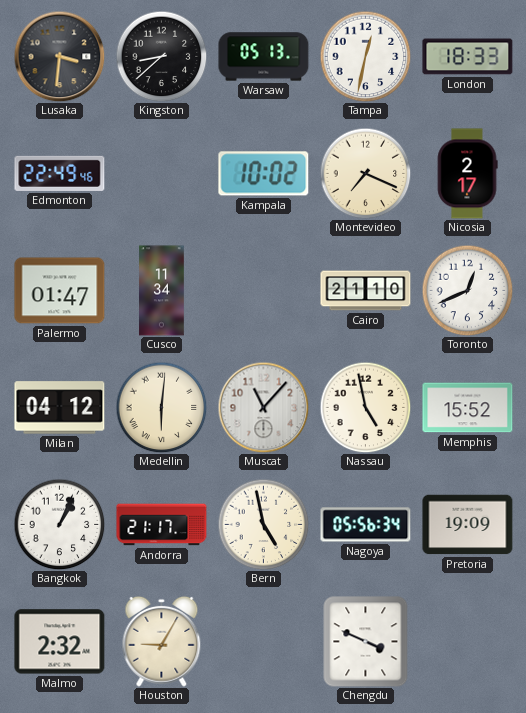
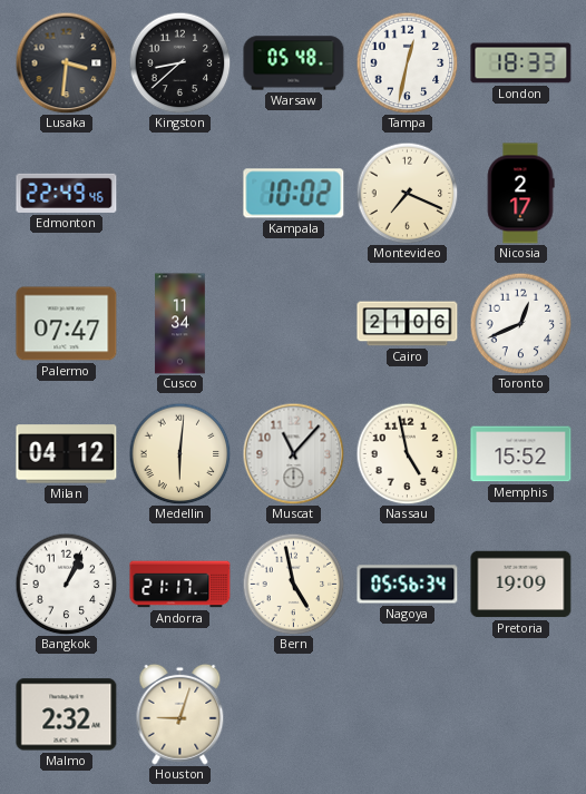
Warsaw: 05:13 -> 05:48 (294, 63)
Palermo: 01:47 -> 07:47 (67, 324)
Cairo: 21:10 -> 21:06 (408, 324)
Houston: 9:05 -> 9:03 (180, 714)
Chengdu: 3:49 -> none (366, 642)
